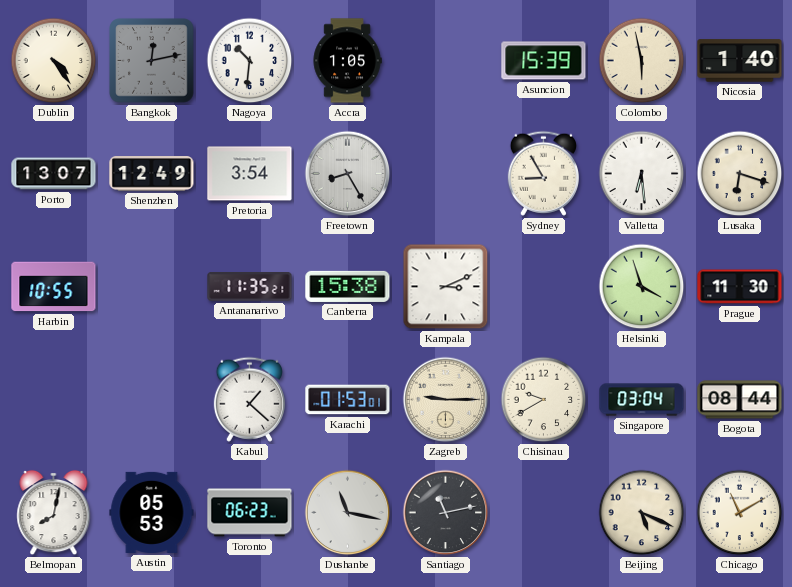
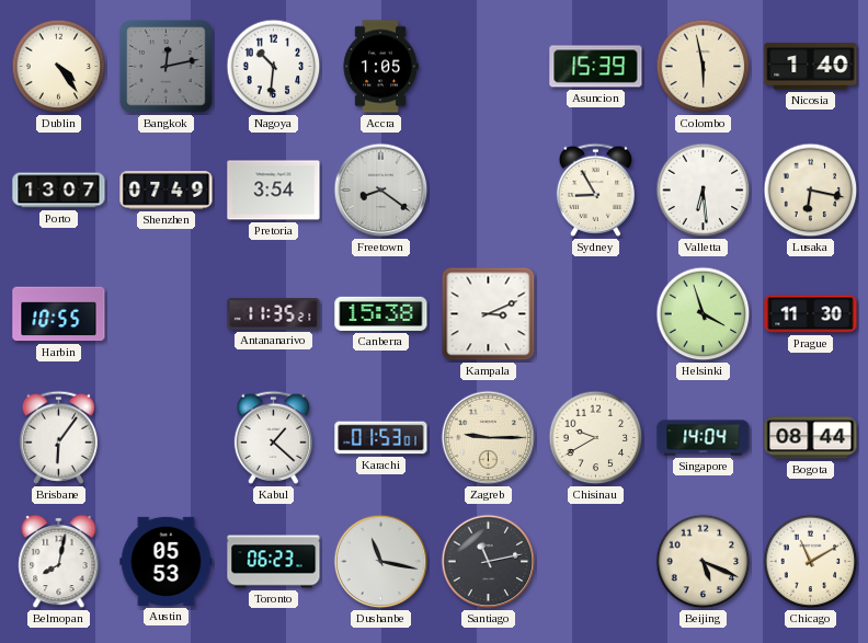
Shenzhen: 12:49 -> 07:49 (167, 191)
Freetown: 8:25 -> 8:21 (381, 191)
Lusaka: 6:18 -> 6:17 (811, 191)
Brisbane: none -> 6:06 (58, 437)
Singapore: 03:04 -> 14:04 (704, 438)
